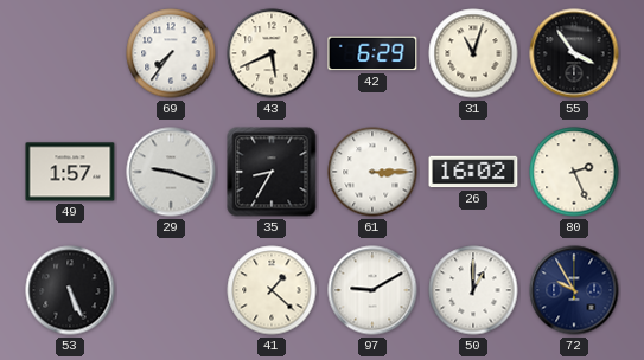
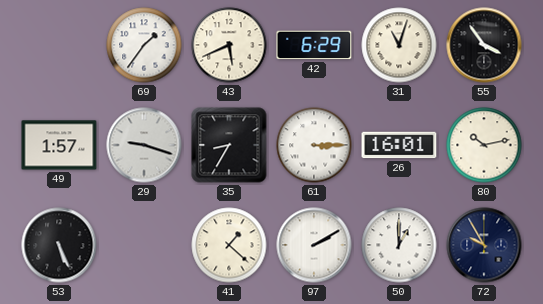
69: 7:36 -> 1:36 (144, 45)
26: 16:02 -> 16:01 (399, 145)
80: 2:26 -> 10:13 (484, 145)
97: 9:10 -> 2:10 (314, 245)
